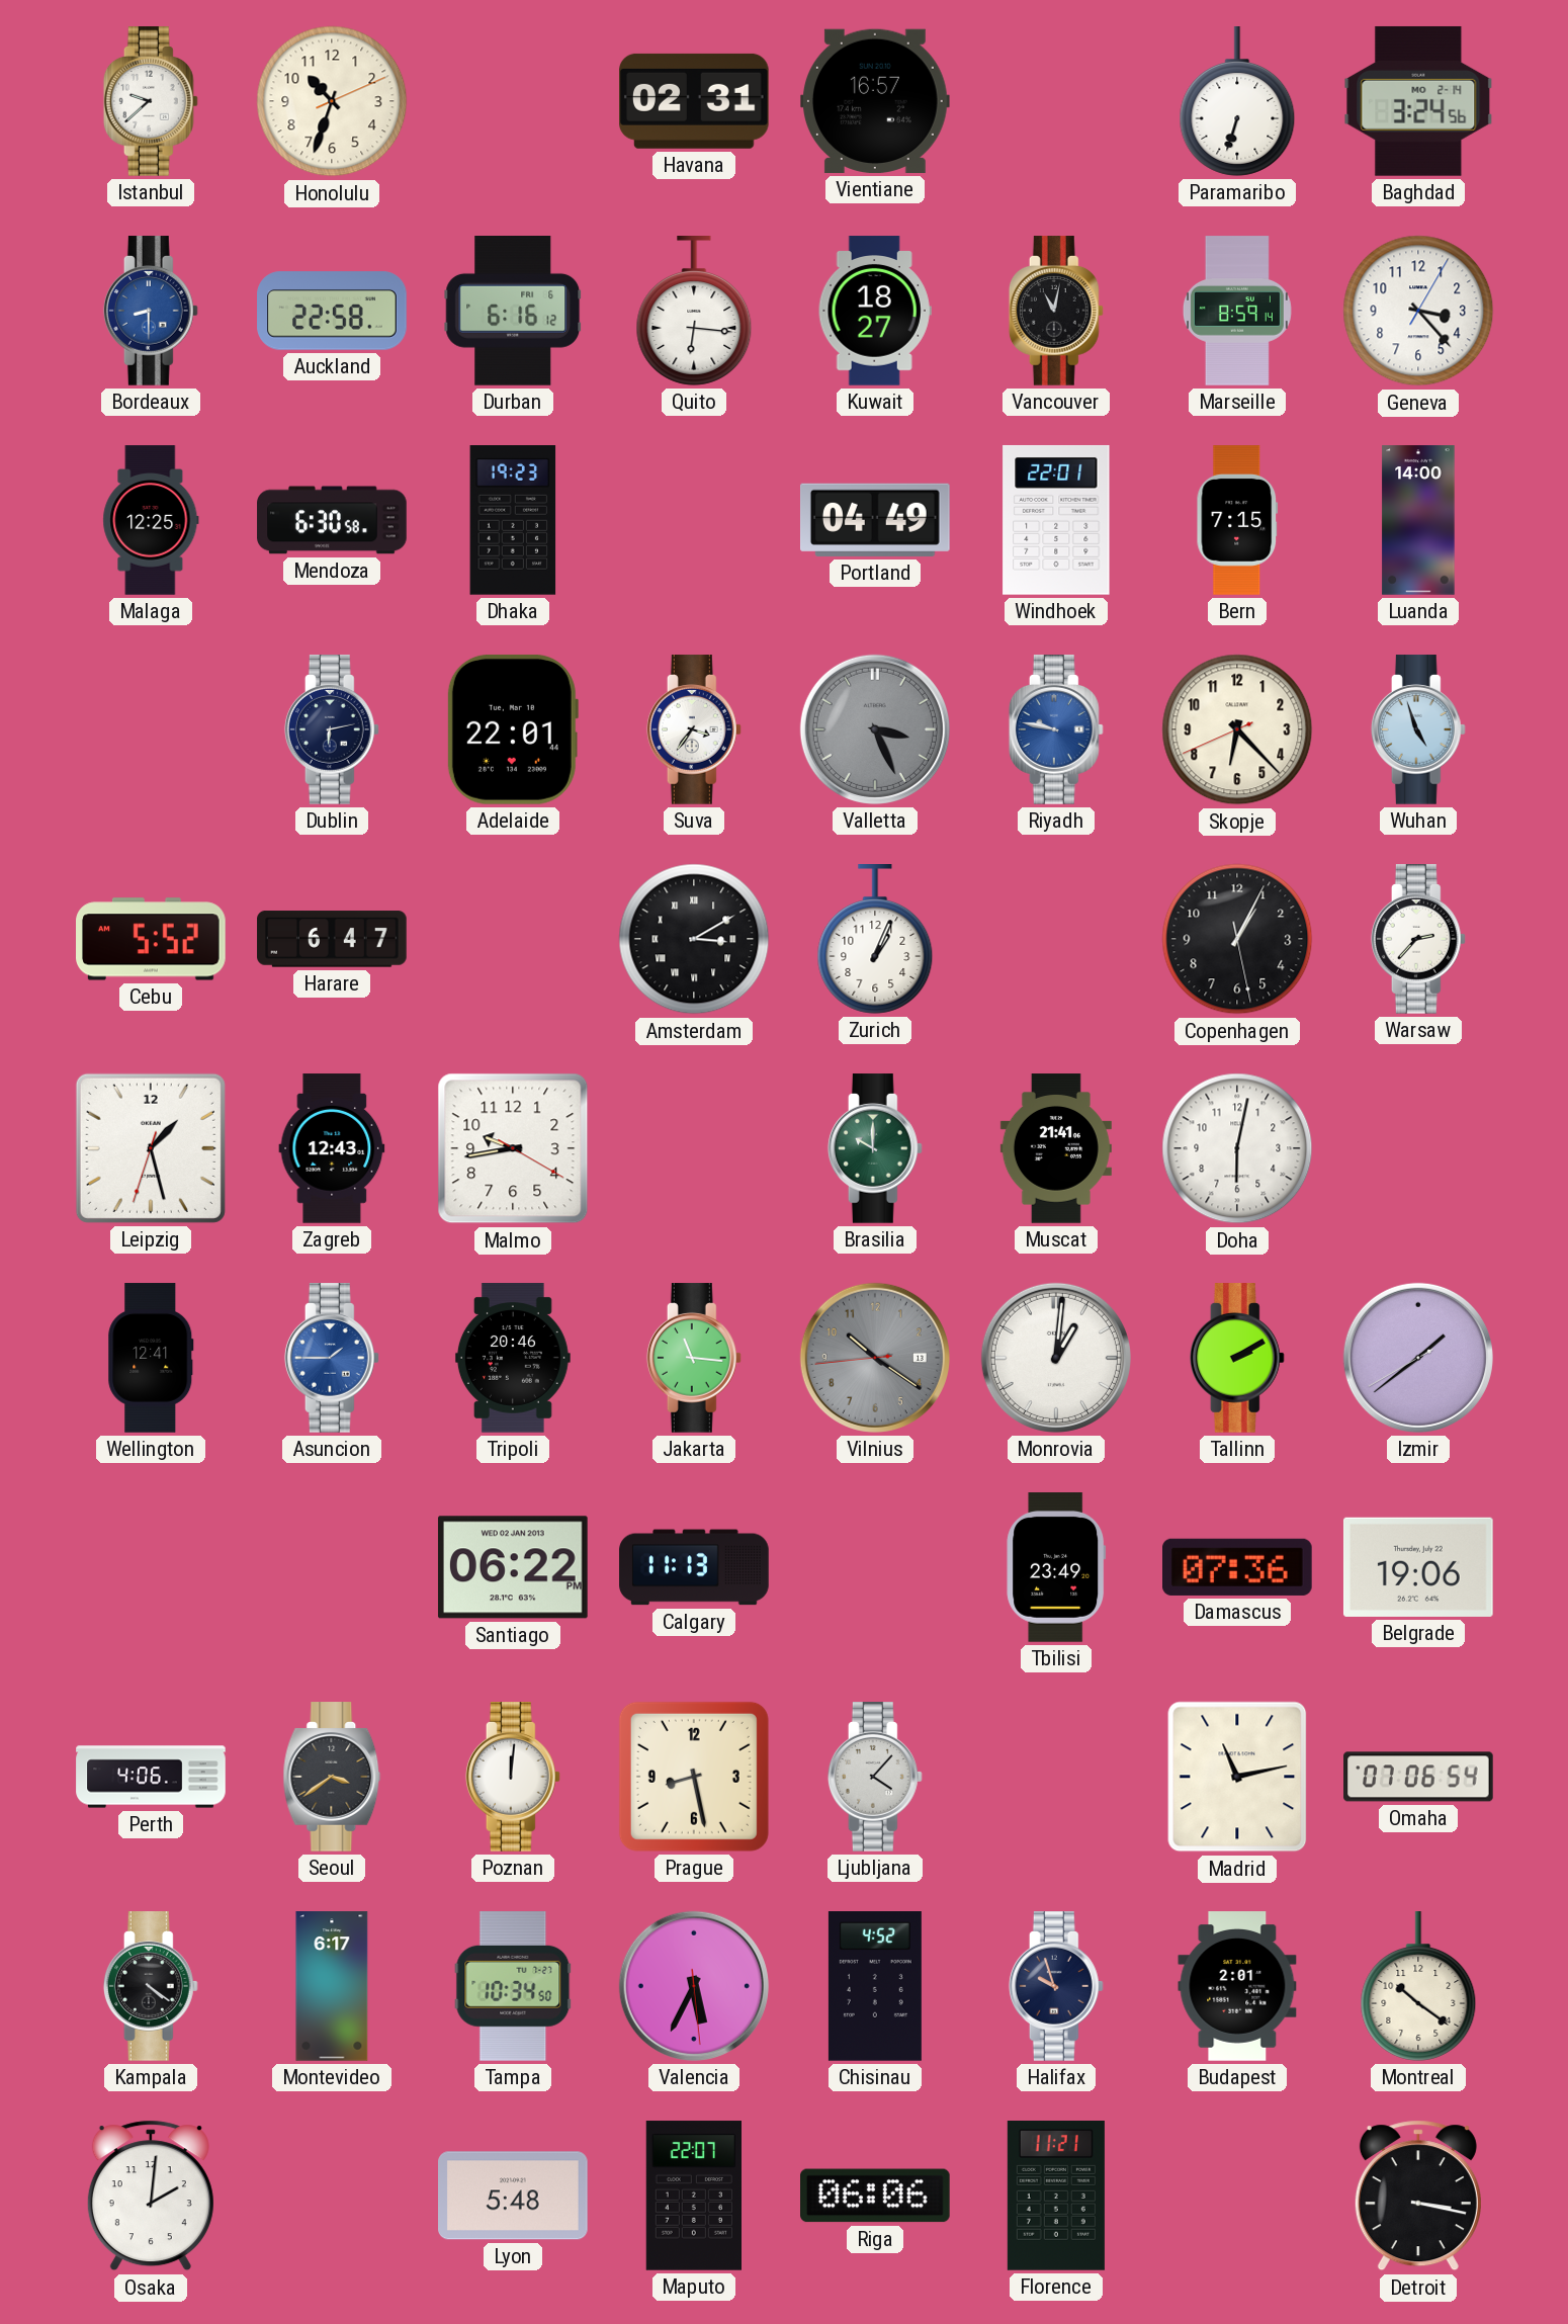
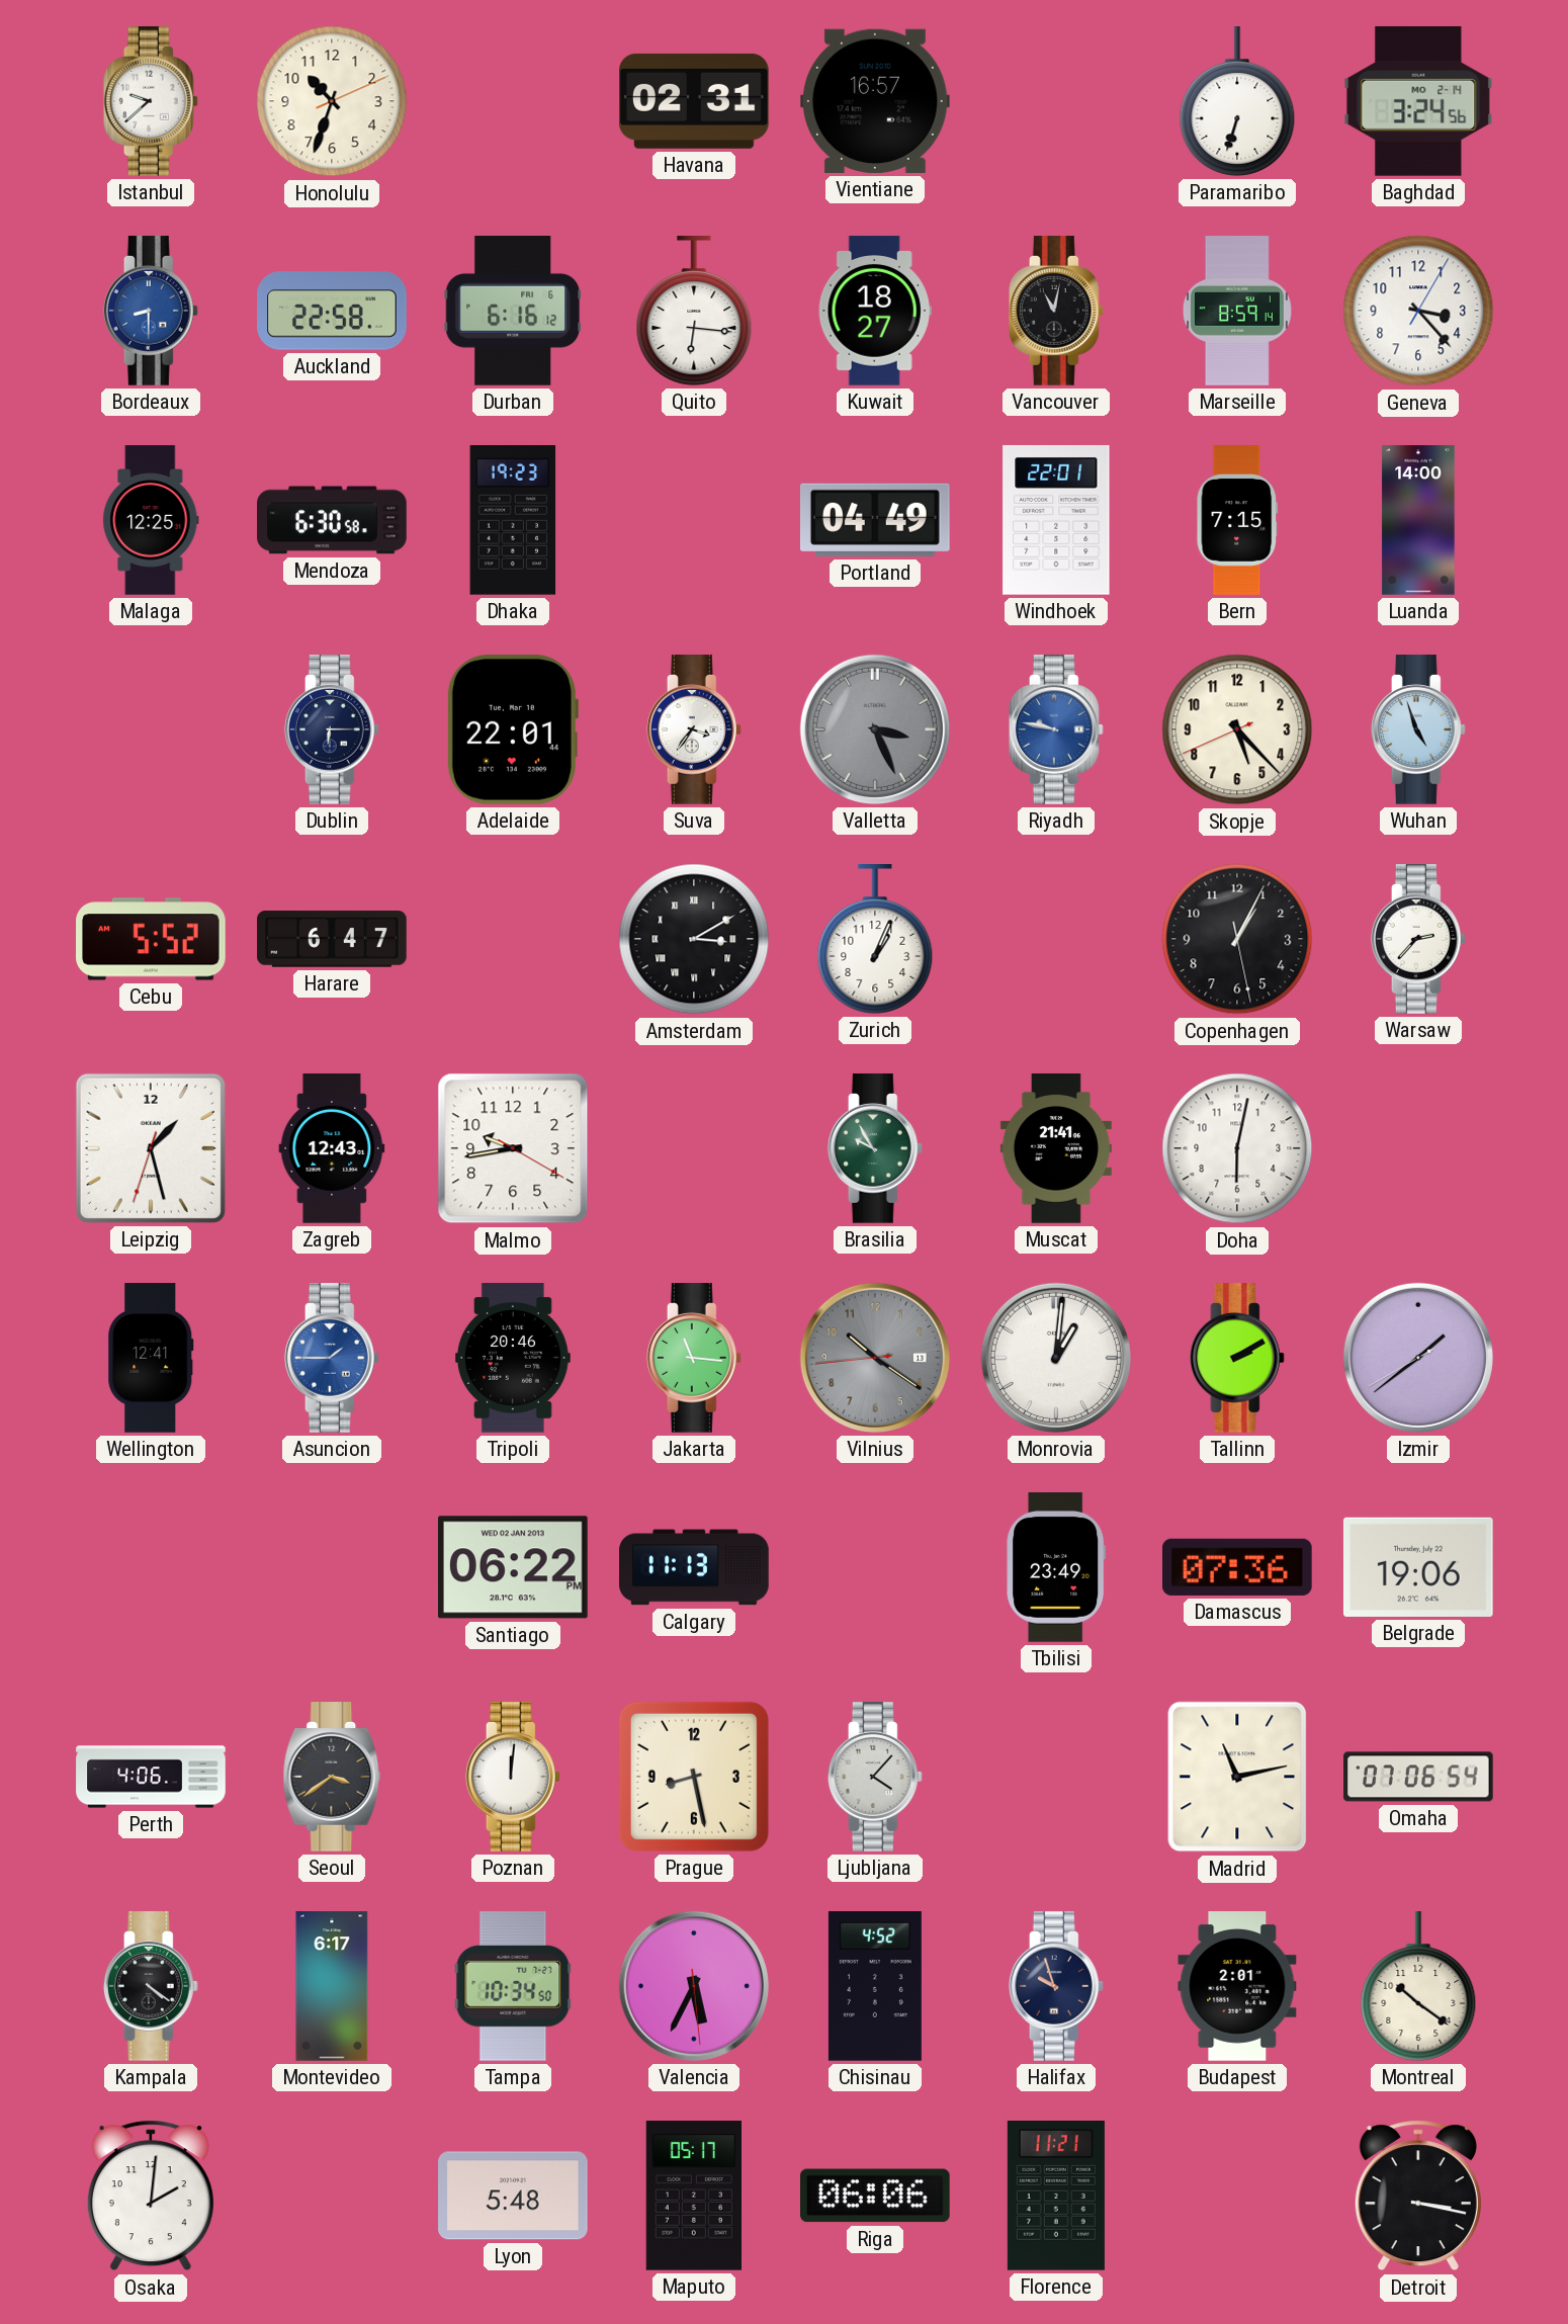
Dublin: 6:13 -> 6:15 (332, 729)
Skopje: 6:22 -> 5:22 (1237, 729)
Brasilia: 10:00 -> 9:55 (875, 1148)
Maputo: 22:07 -> 05:17 (693, 2196)
